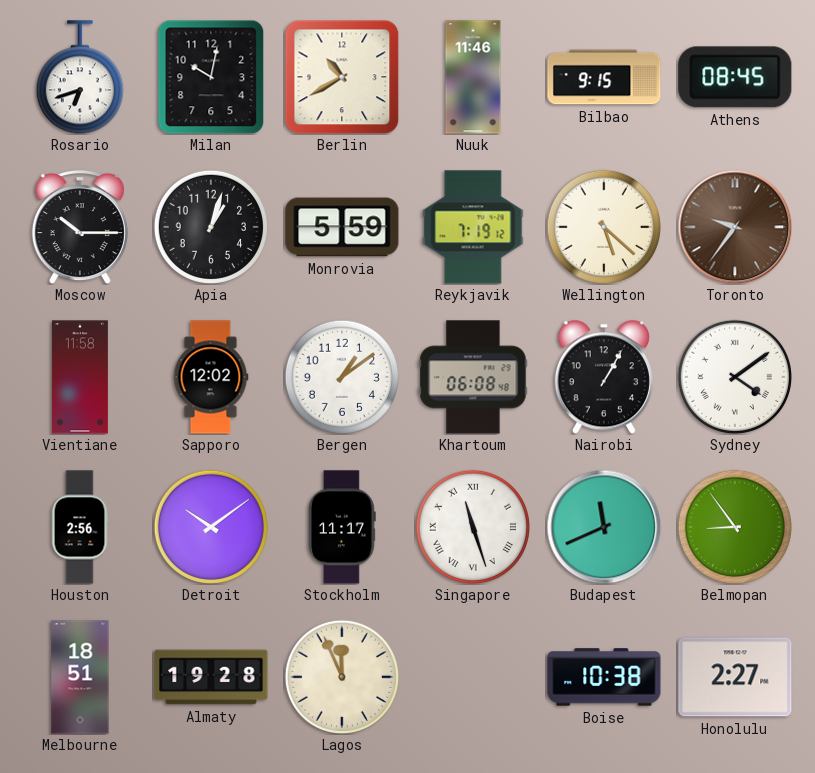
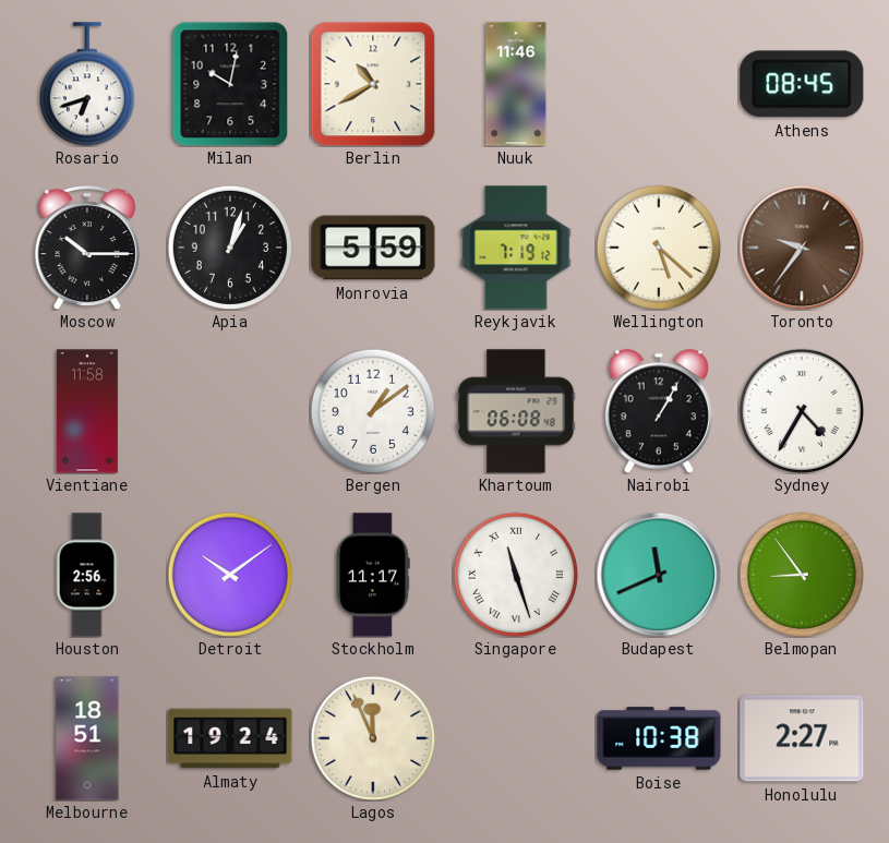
Bilbao: 9:15 -> none (604, 77)
Sapporo: 12:02 -> none (211, 377)
Sydney: 4:09 -> 4:35 (802, 411)
Almaty: 19:28 -> 19:24 (230, 738)
